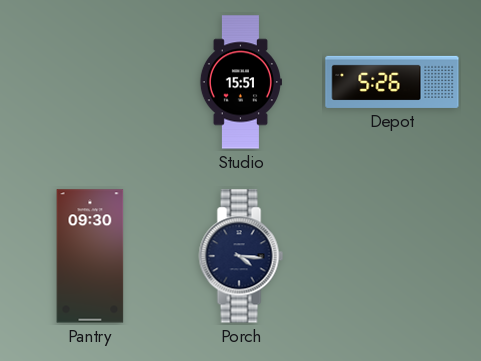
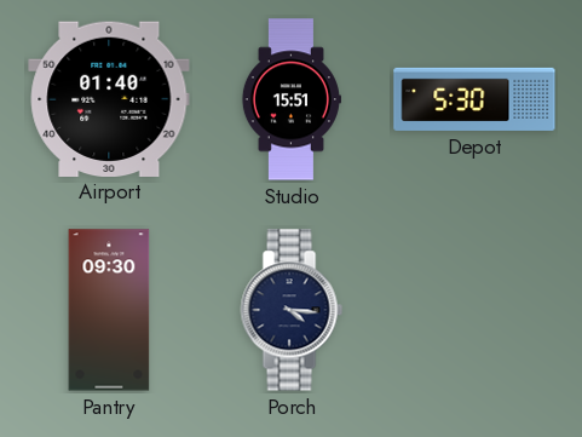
Airport: none -> 01:40 (109, 98)
Depot: 5:26 -> 5:30 (474, 99)
